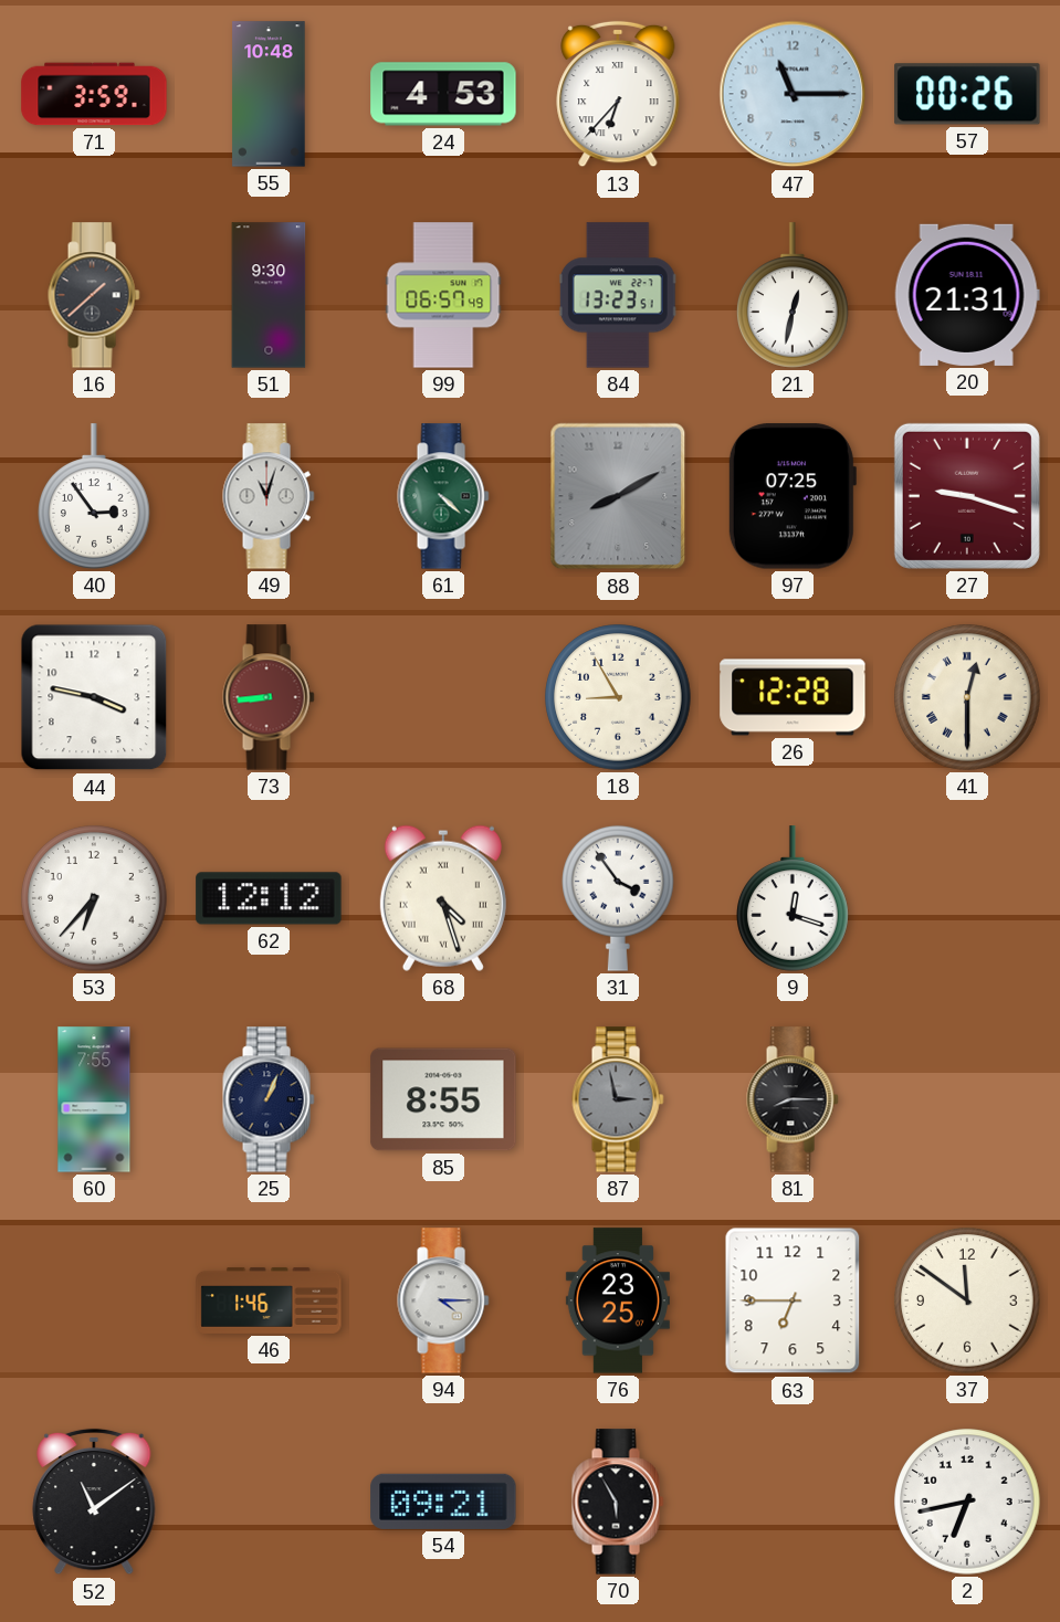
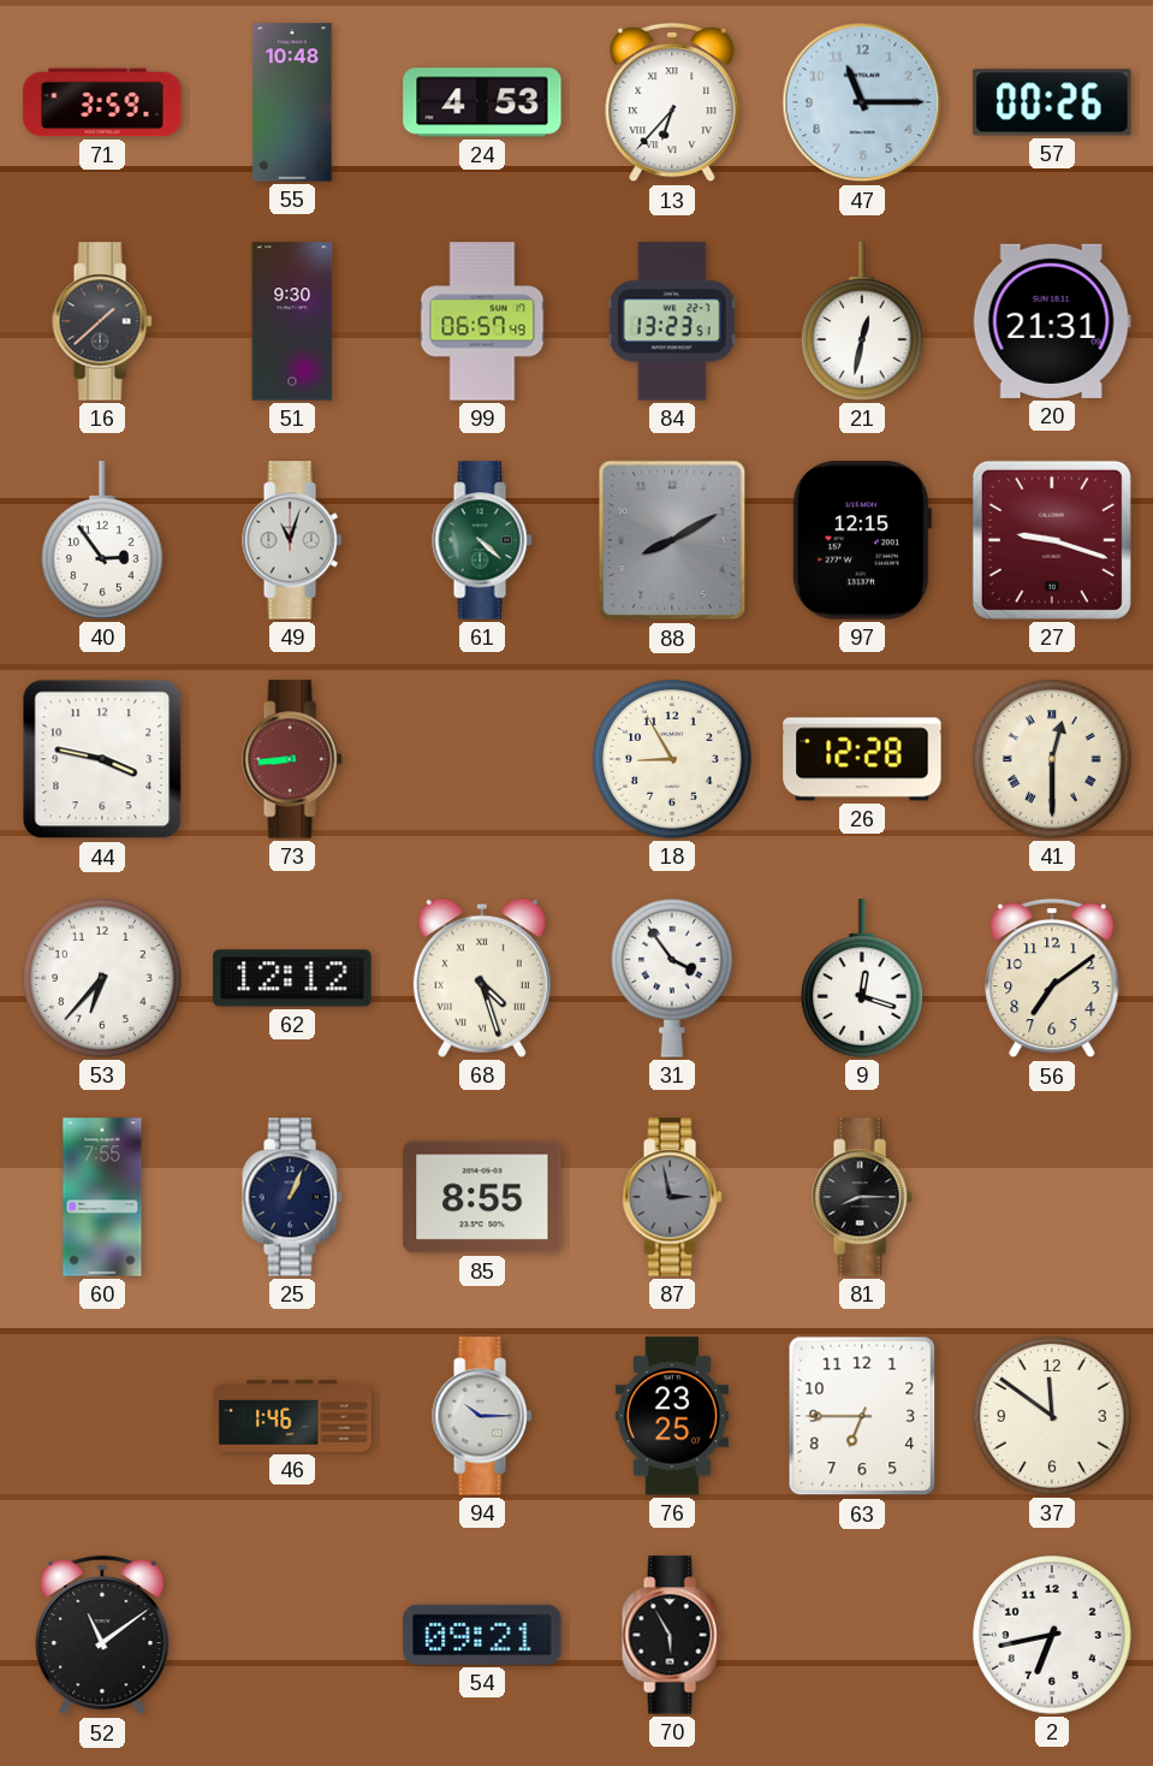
97: 07:25 -> 12:15 (861, 540)
56: none -> 7:09 (1052, 978)
94: 4:15 -> 10:15 (482, 1416)
